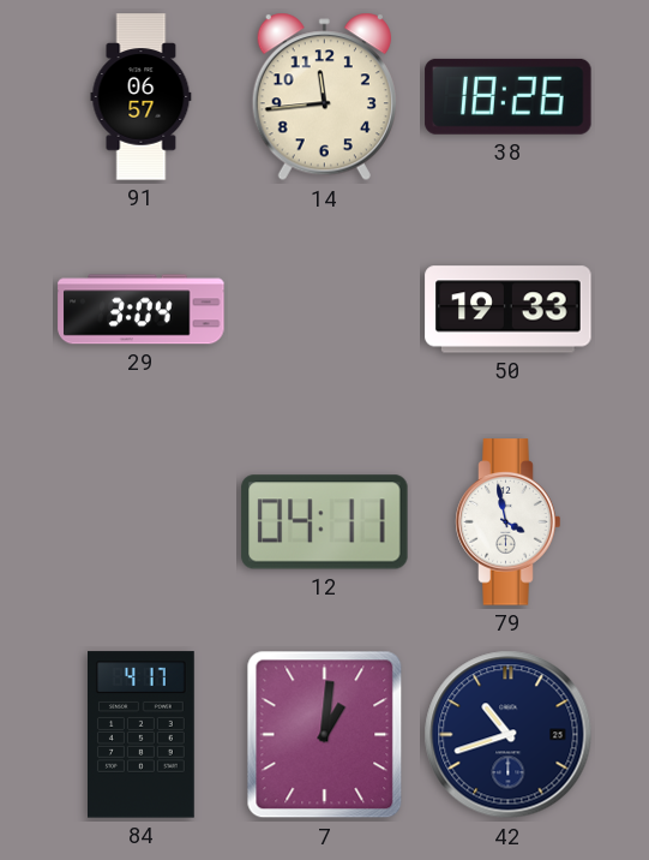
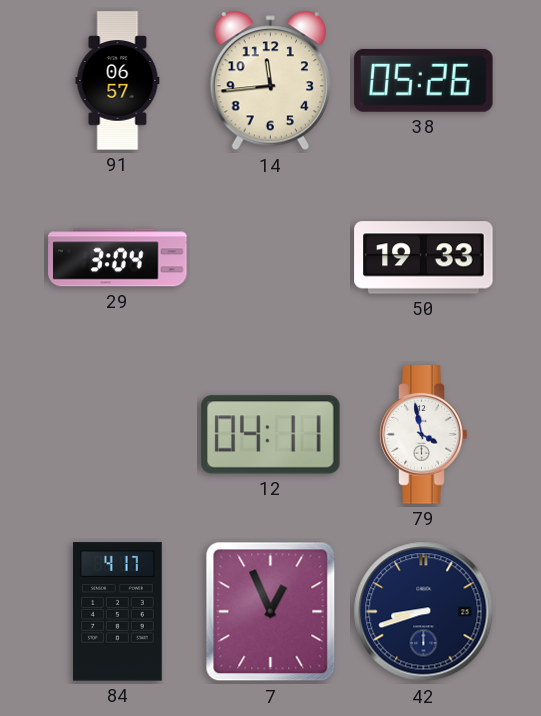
38: 18:26 -> 05:26 (424, 80)
7: 1:01 -> 12:56 (271, 612)
42: 10:42 -> 8:42 (424, 612)
